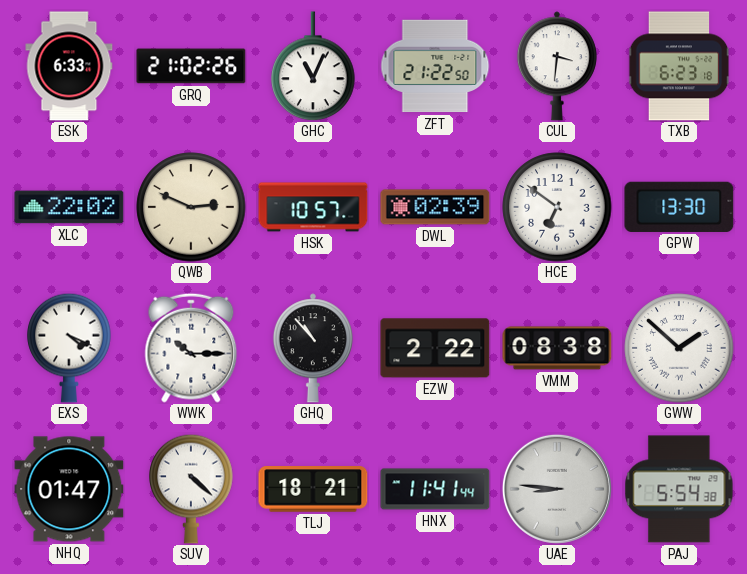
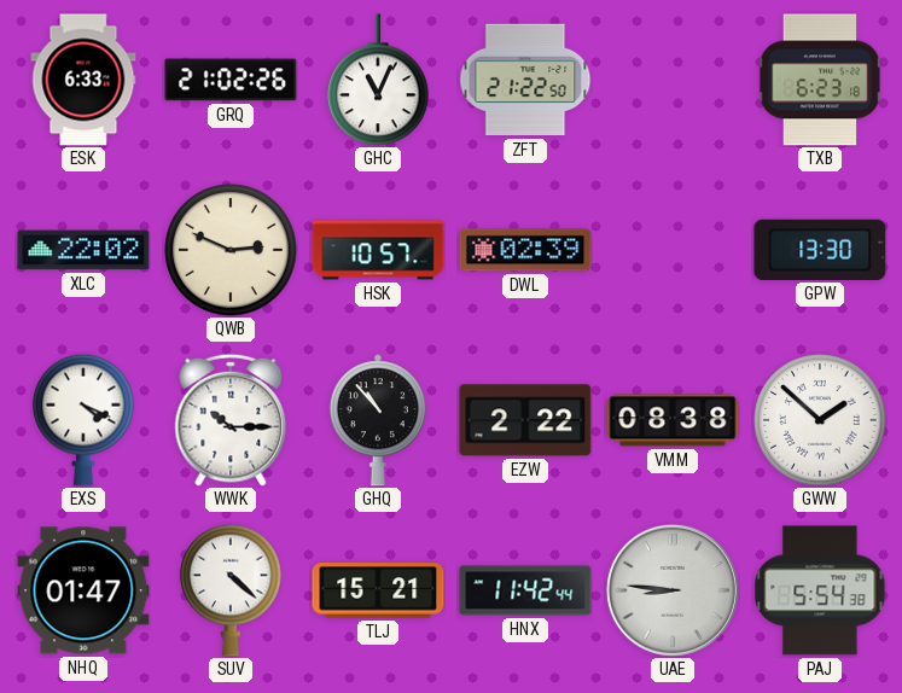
CUL: 3:31 -> none (557, 66)
HCE: 6:51 -> none (557, 207)
TLJ: 18:21 -> 15:21 (378, 590)
HNX: 11:41 -> 11:42 (525, 590)
